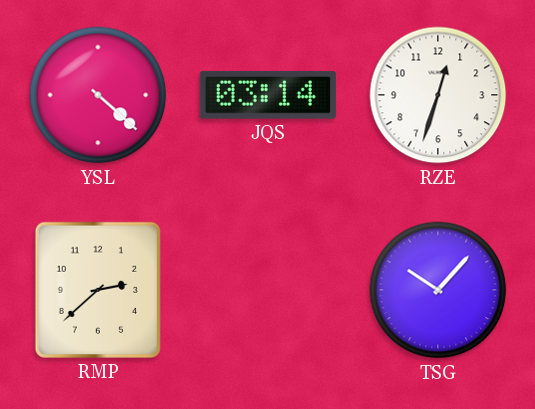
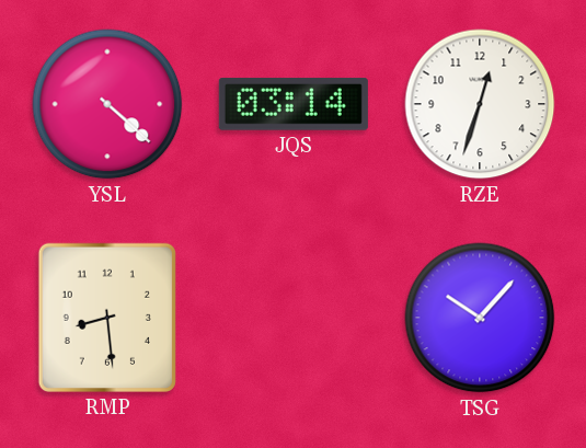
RMP: 2:38 -> 8:29 (107, 318)
